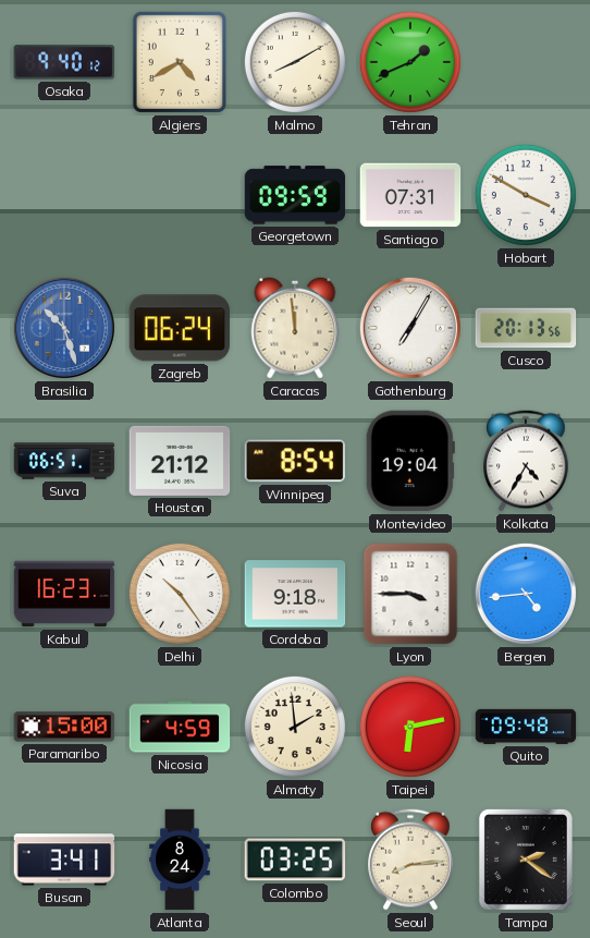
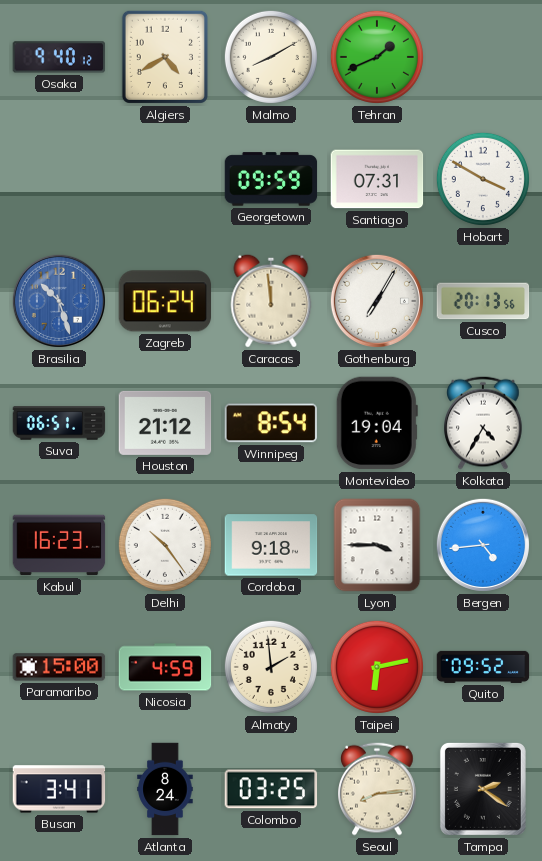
Quito: 09:48 -> 09:52 (483, 667)
